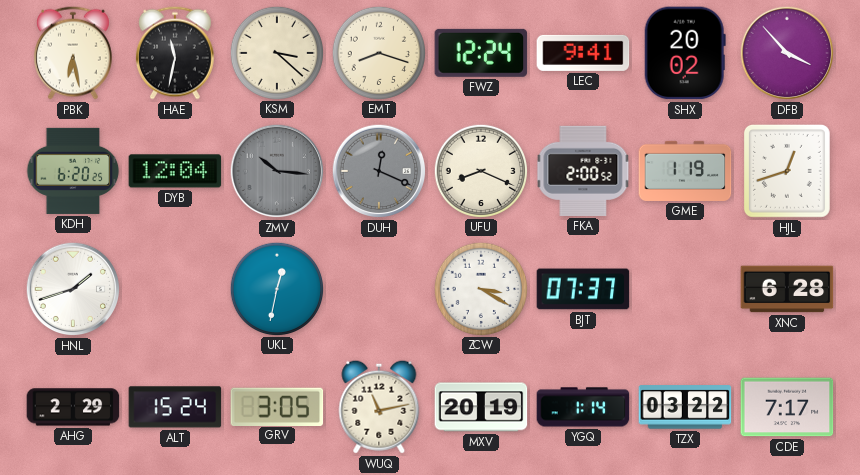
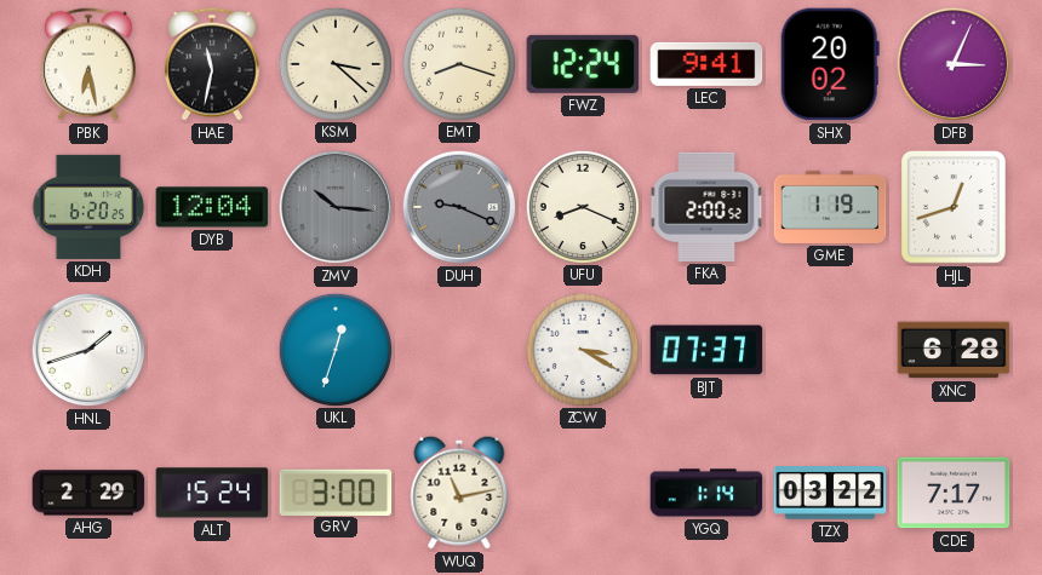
DFB: 3:53 -> 3:04 (954, 64)
DUH: 12:19 -> 9:19 (459, 207)
UKL: 12:32 -> 12:33 (334, 349)
GRV: 3:05 -> 3:00 (336, 491)
MXV: 20:19 -> none (481, 407)
